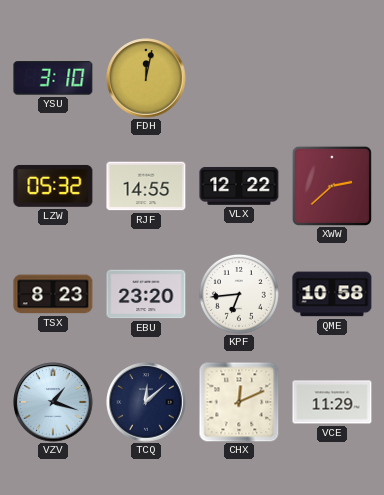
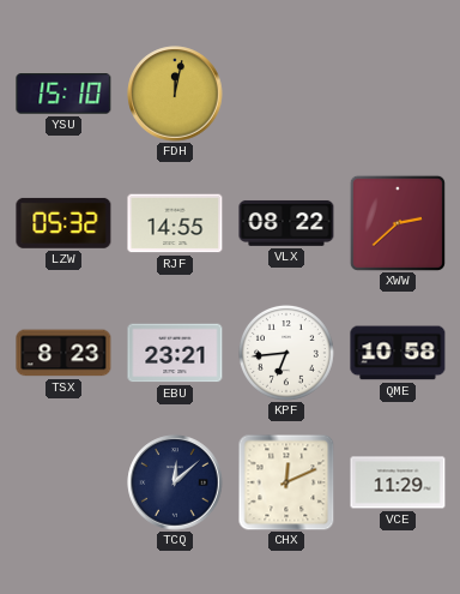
YSU: 3:10 -> 15:10 (63, 94)
VLX: 12:22 -> 08:22 (286, 223)
EBU: 23:20 -> 23:21 (175, 353)
VZV: 1:18 -> none (53, 402)
